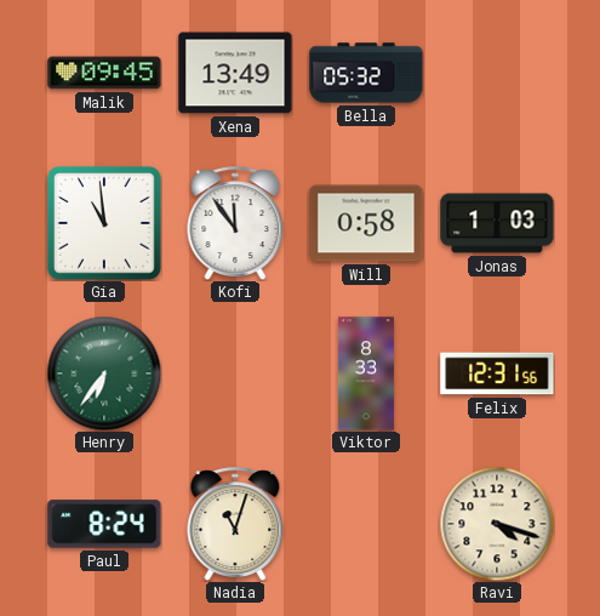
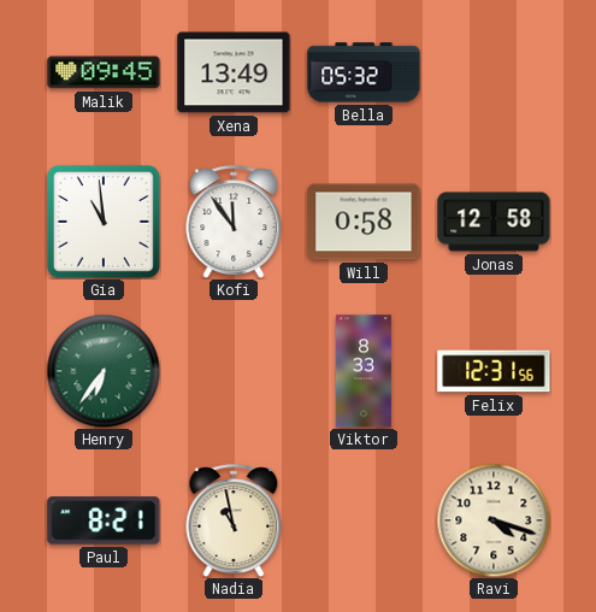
Jonas: 1:03 -> 12:58 (494, 222)
Paul: 8:24 -> 8:21 (104, 520)
Nadia: 11:03 -> 10:58 (234, 520)
